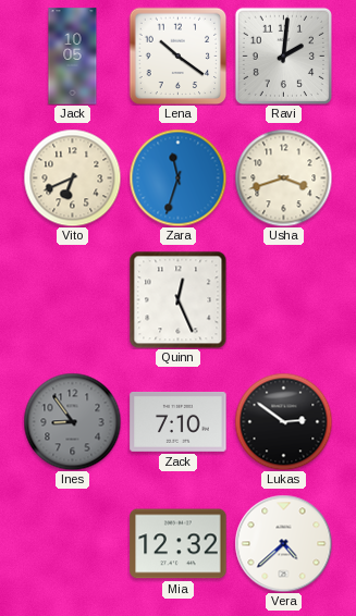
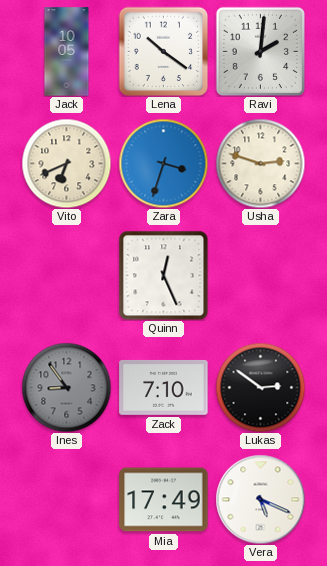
Zara: 11:33 -> 3:33 (163, 163)
Usha: 3:42 -> 2:48 (260, 163)
Mia: 12:32 -> 17:49 (164, 500)
Vera: 4:38 -> 5:19 (260, 499)
